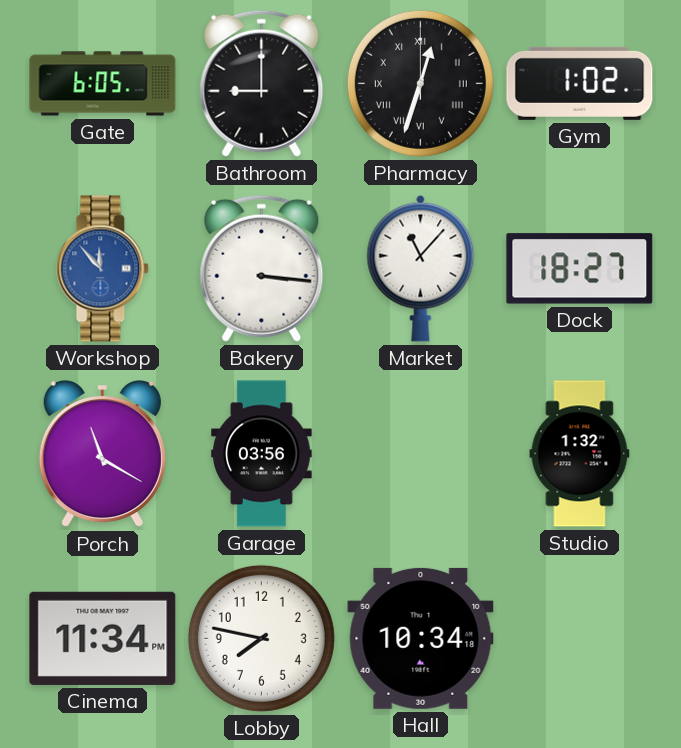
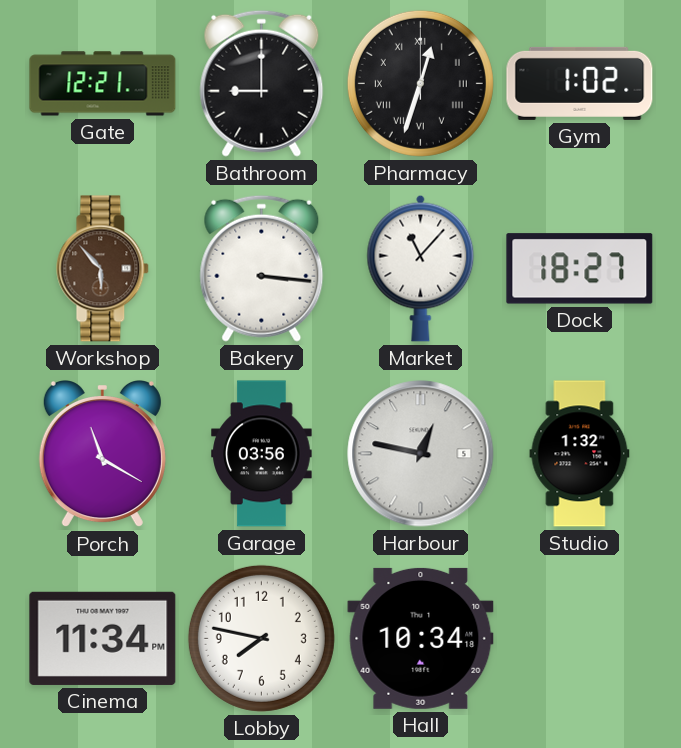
Gate: 6:05 -> 12:21 (103, 84)
Workshop: 11:53 -> 5:53 (103, 269)
Workshop dial: blue -> brown (103, 269)
Harbour: none -> 12:47 (421, 454)
